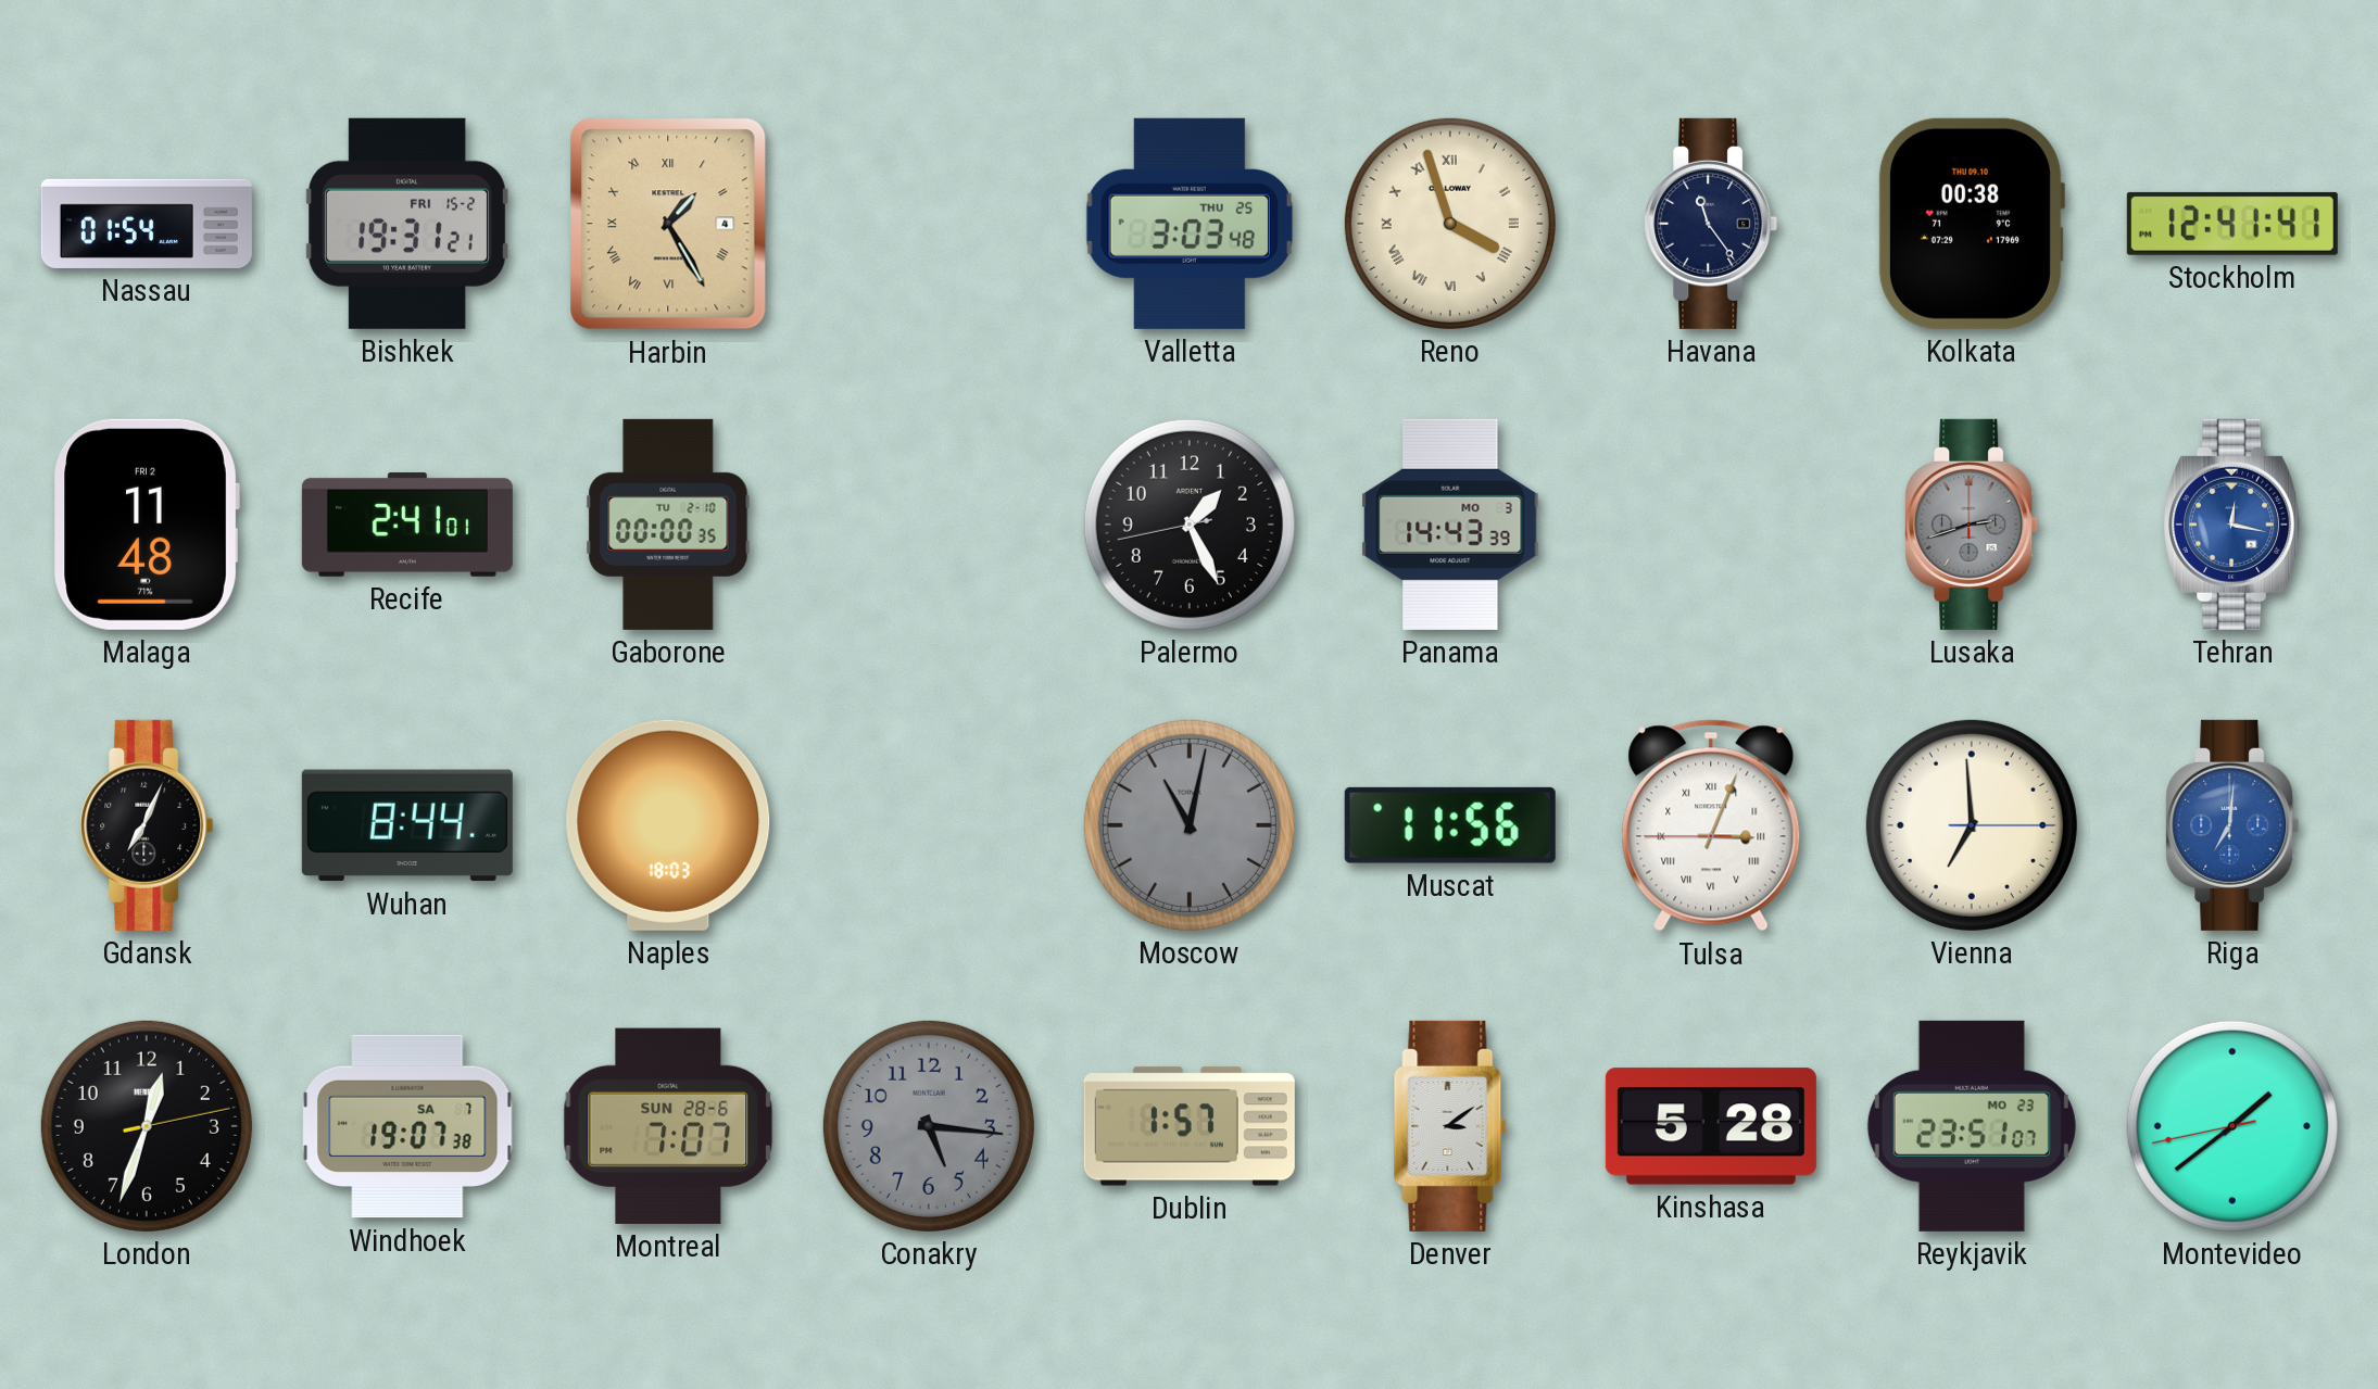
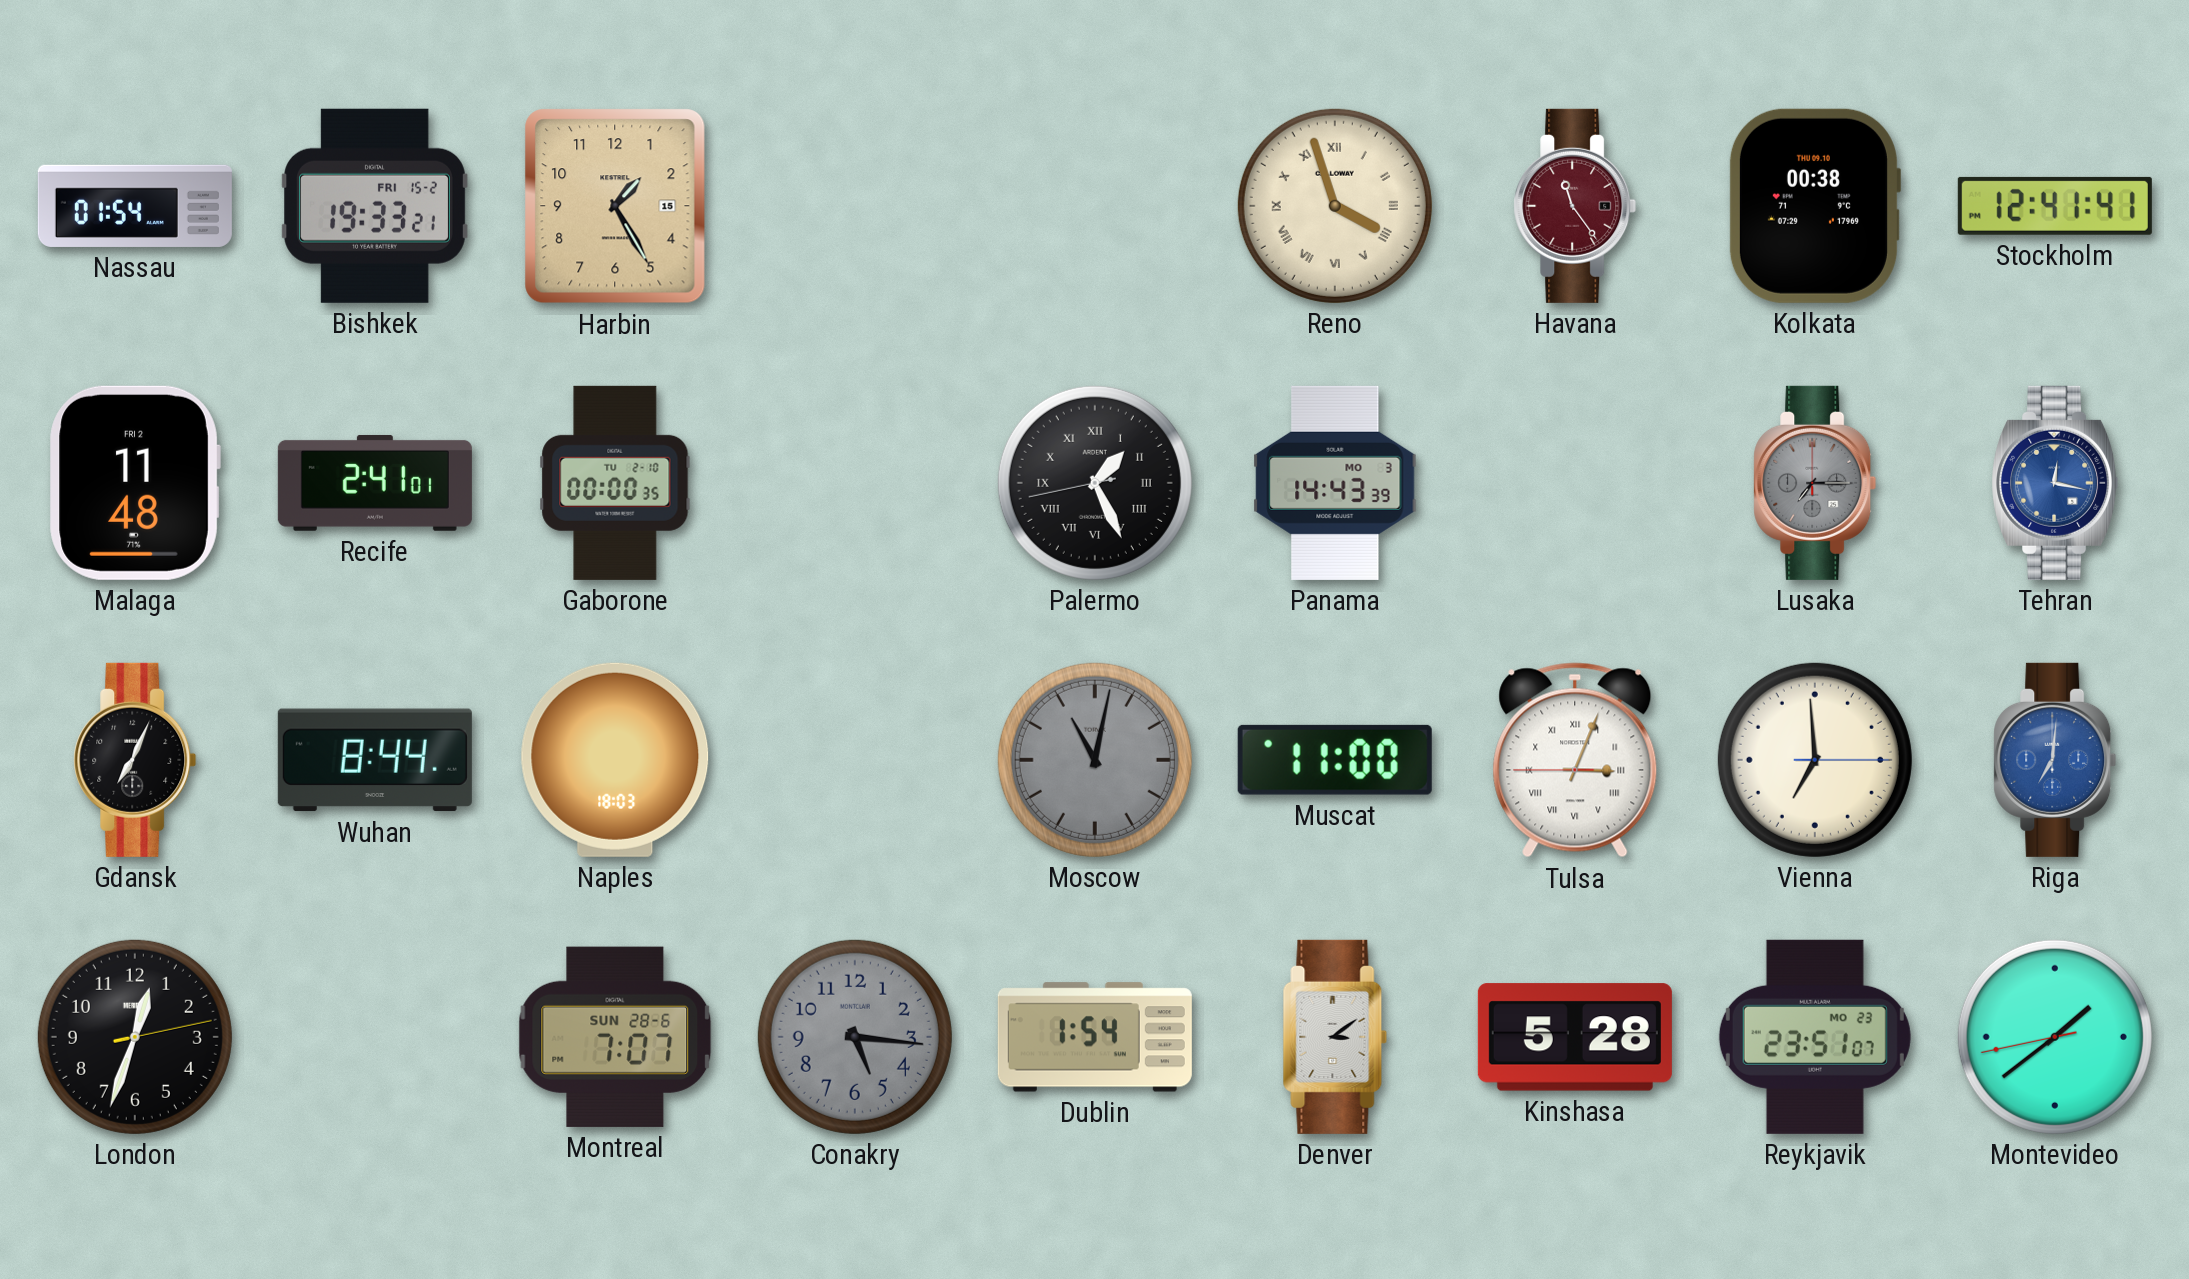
Bishkek: 19:31 -> 19:33 (375, 206)
Harbin date: 4 -> 15 (615, 206)
Harbin numerals: Roman -> Arabic (615, 206)
Valletta: 3:03 -> none (1190, 224)
Havana dial: navy -> burgundy (1575, 206)
Palermo numerals: Arabic -> Roman (1095, 483)
Lusaka: 2:42 -> 7:15 (1815, 483)
Muscat: 11:56 -> 11:00 (1335, 760)
Windhoek: 19:07 -> none (407, 1126)
Dublin: 1:57 -> 1:54 (1095, 1037)
